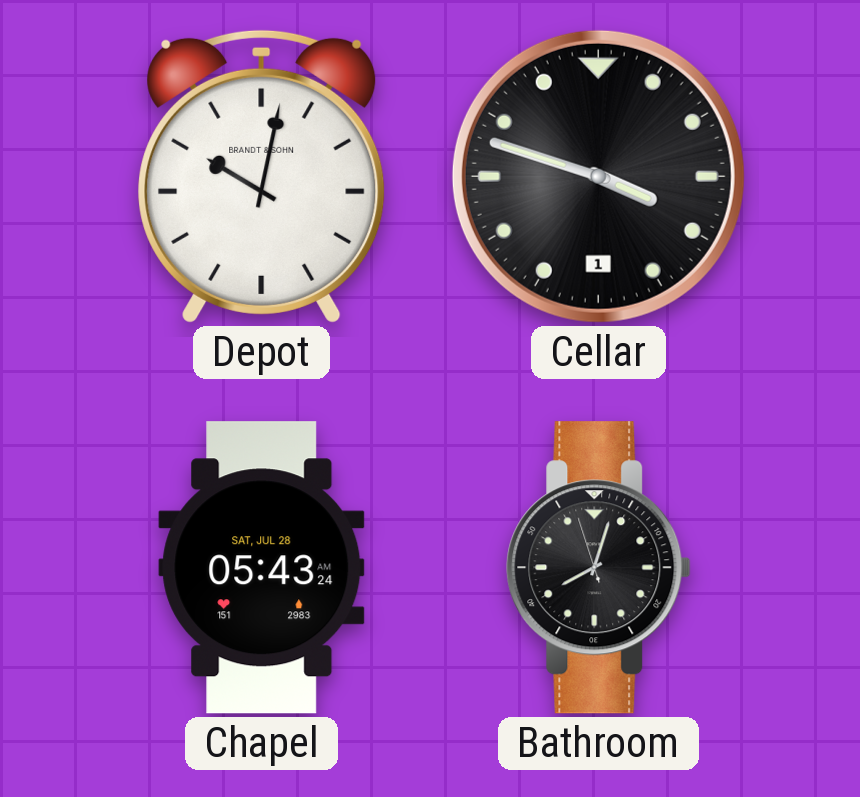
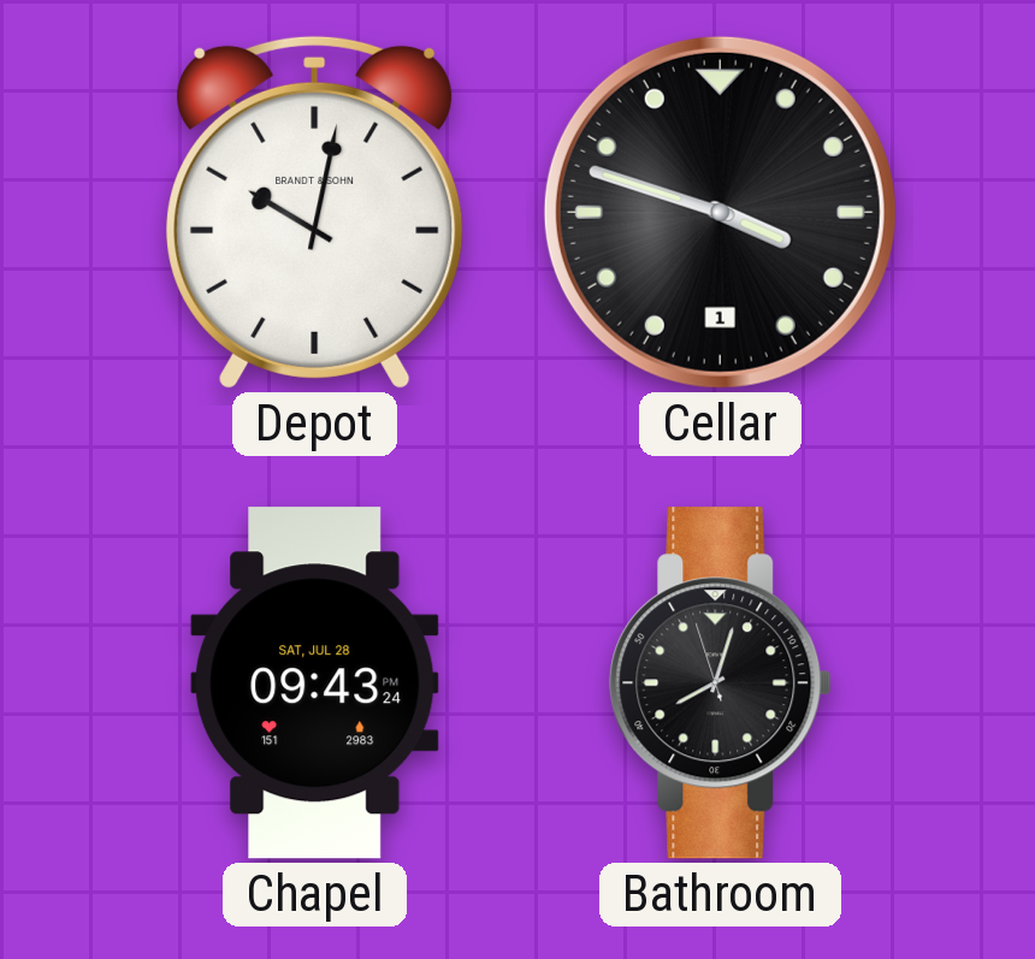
Chapel: 05:43 -> 09:43 (315, 683)
